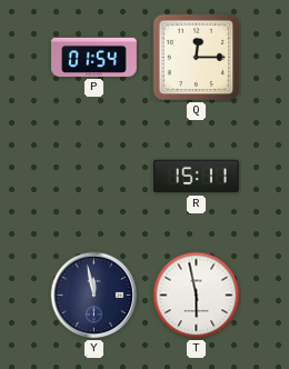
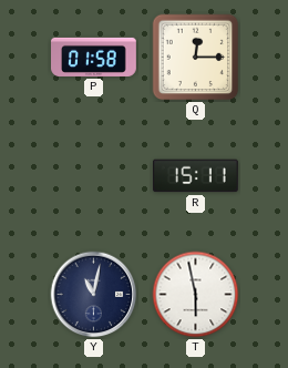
P: 01:54 -> 01:58 (94, 57)
Y: 11:58 -> 11:02 (94, 295)
